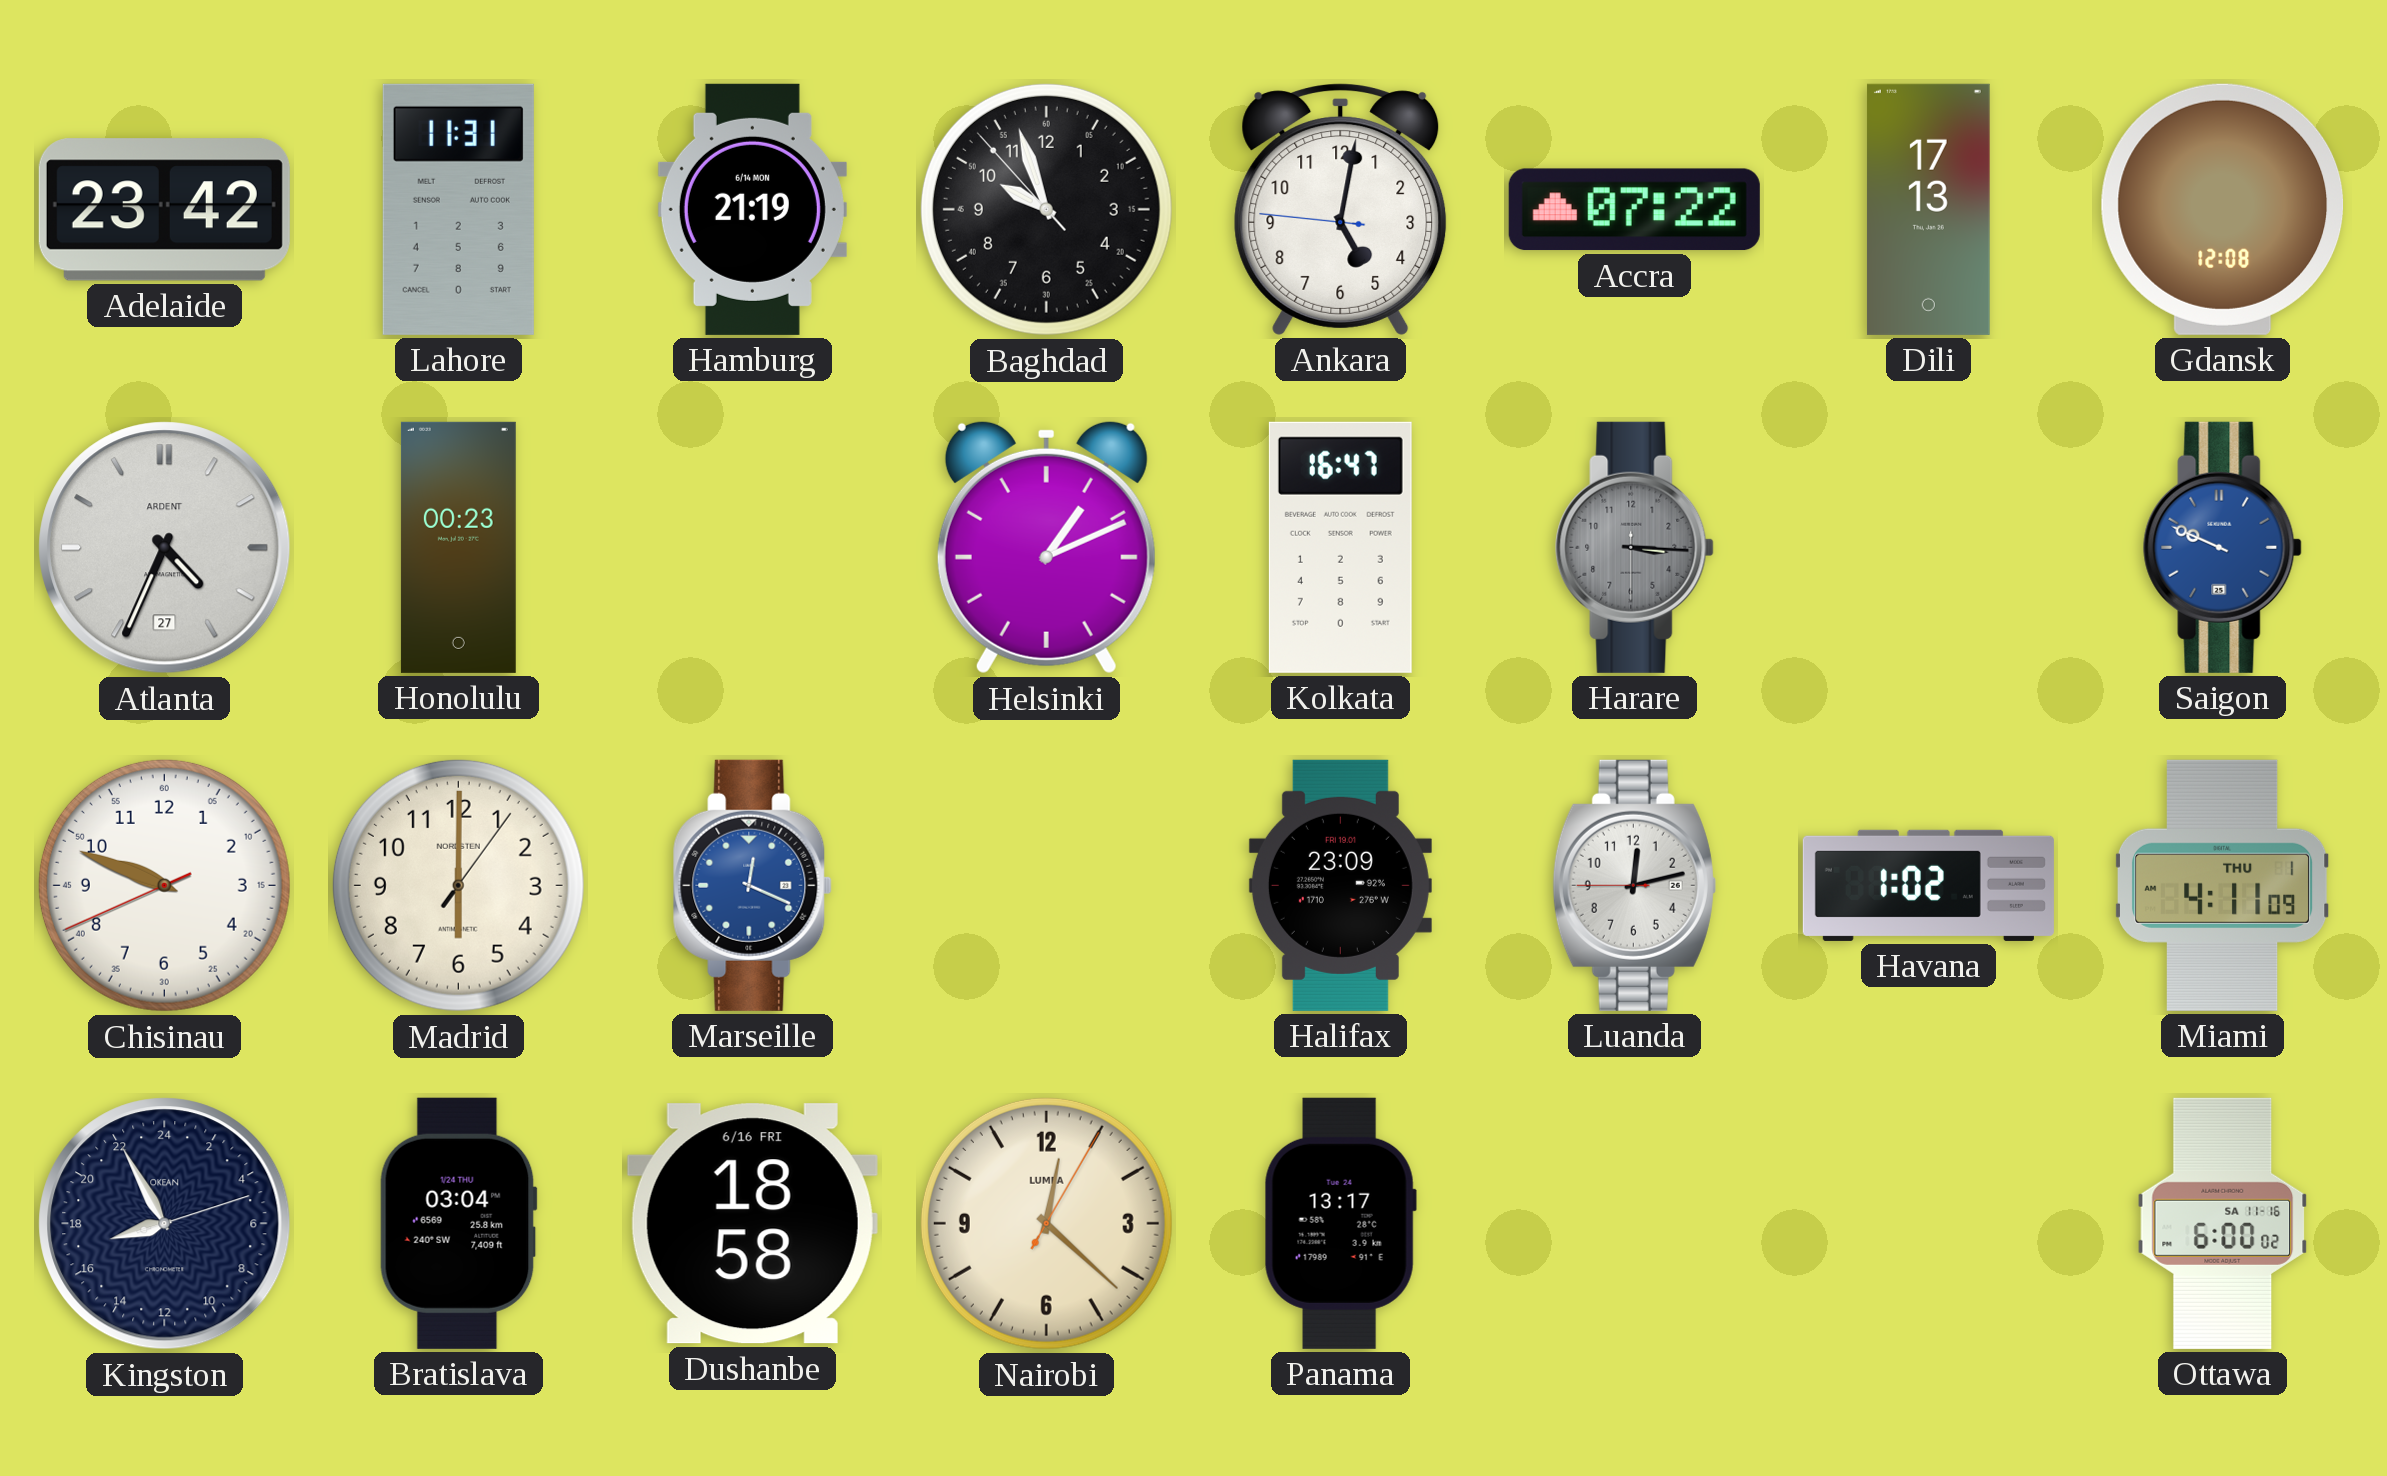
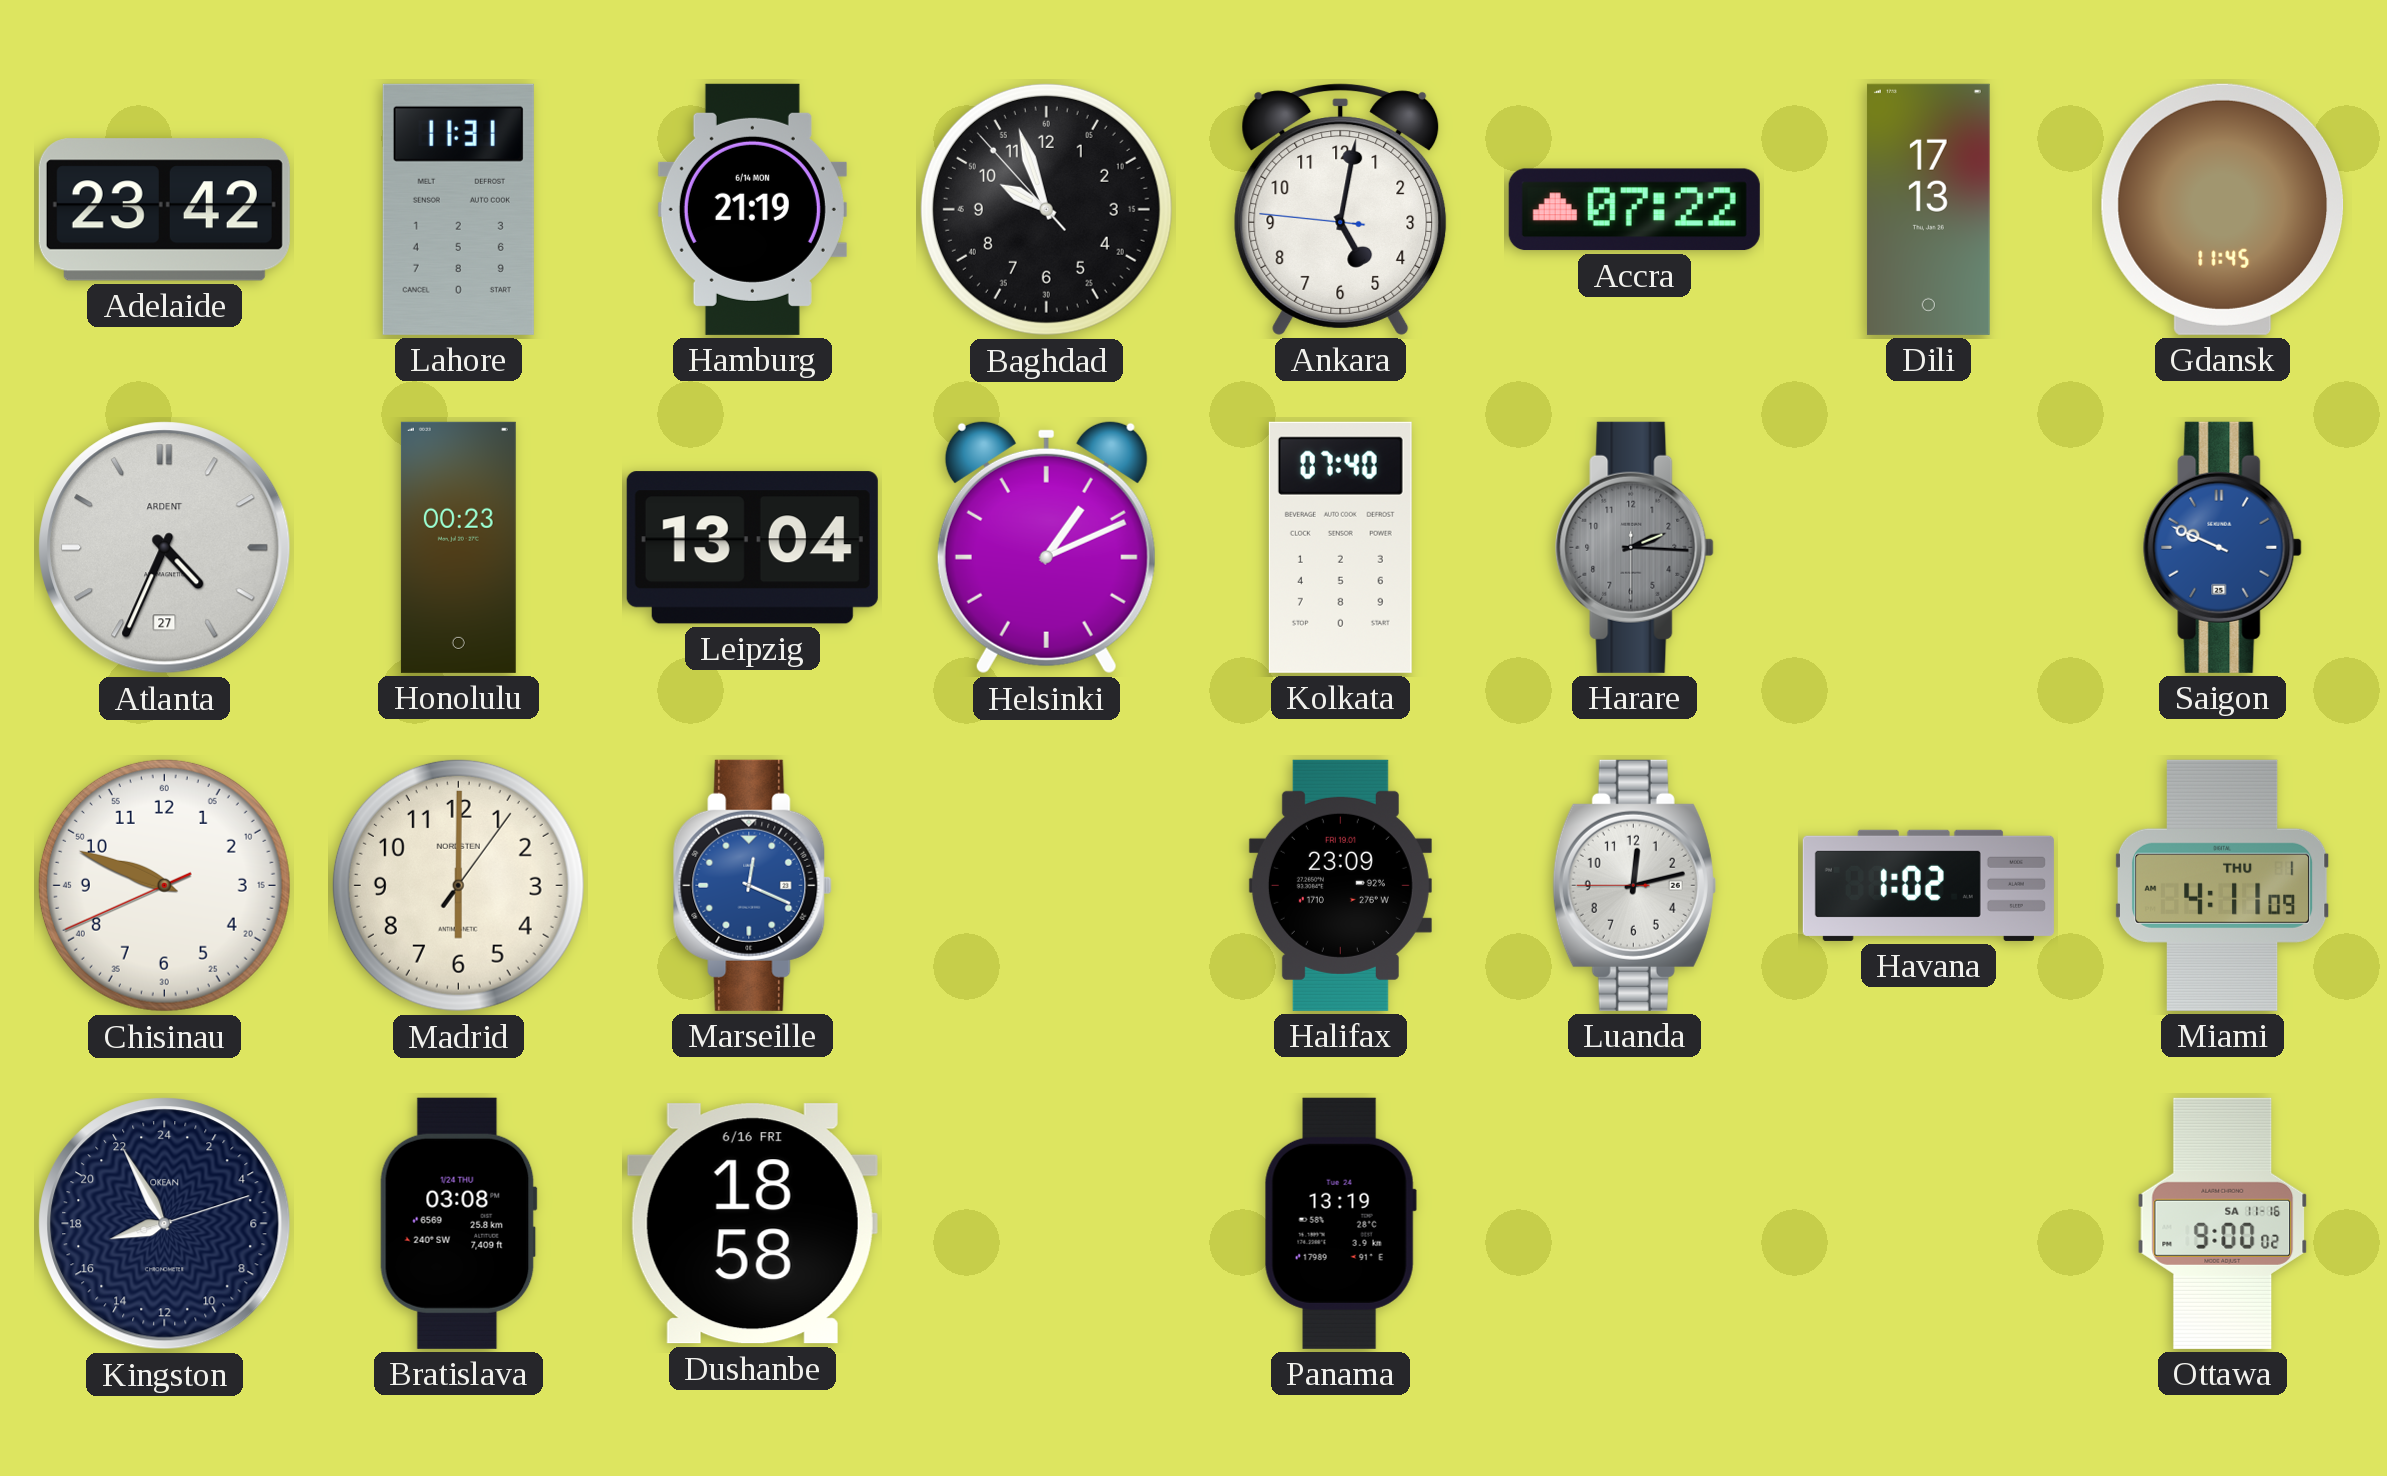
Gdansk: 12:08 -> 11:45 (2223, 209)
Leipzig: none -> 13:04 (752, 548)
Kolkata: 16:47 -> 07:40 (1340, 547)
Harare: 3:15 -> 2:15 (1635, 547)
Bratislava: 03:04 -> 03:08 (458, 1223)
Nairobi: 12:22 -> none (1046, 1223)
Panama: 13:17 -> 13:19 (1340, 1223)
Ottawa: 6:00 -> 9:00 (2223, 1223)
